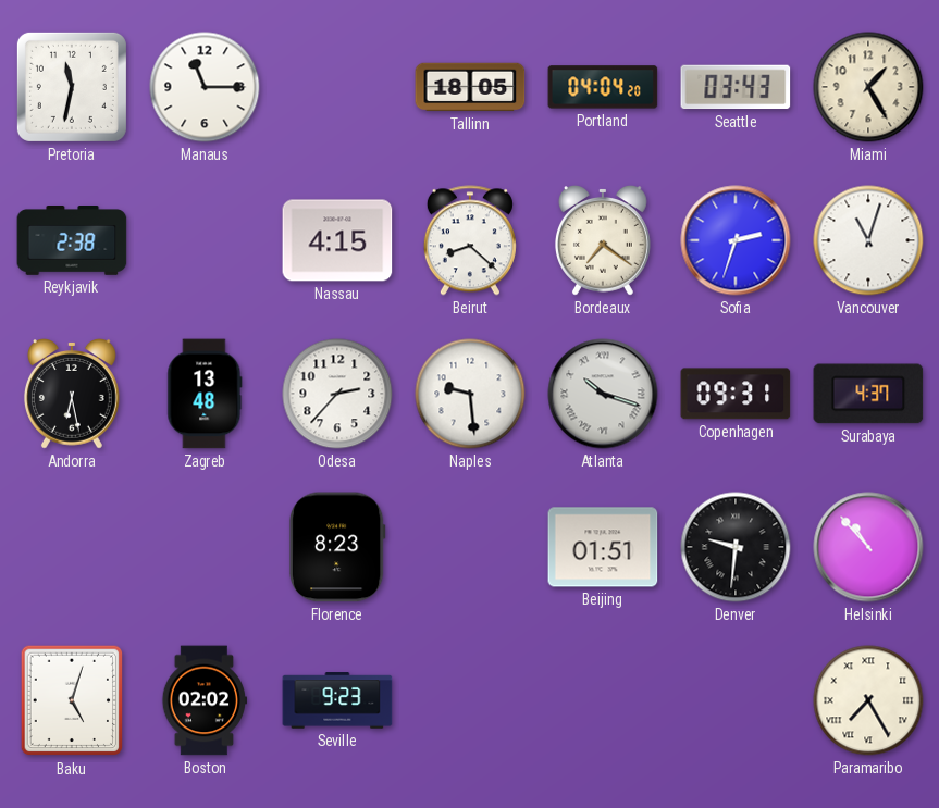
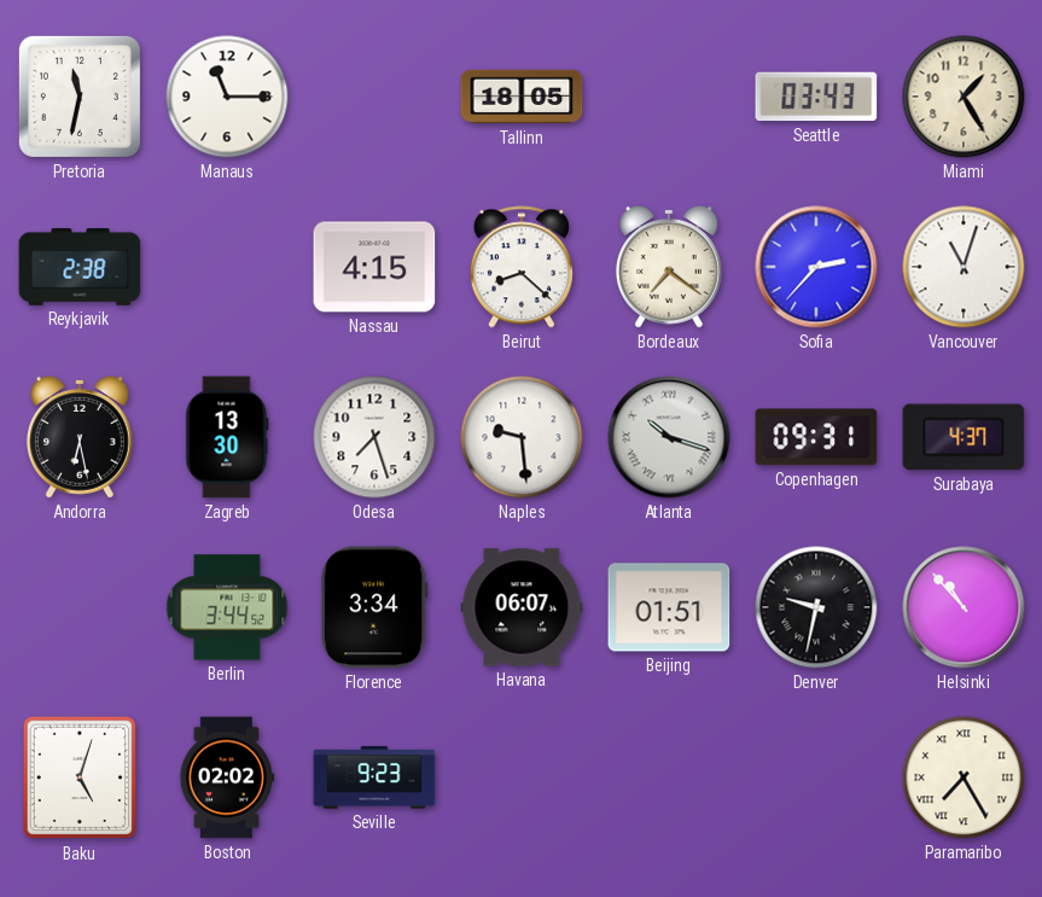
Portland: 04:04 -> none (603, 87)
Sofia: 2:33 -> 2:37 (816, 267)
Zagreb: 13:48 -> 13:30 (227, 437)
Odesa: 2:37 -> 7:27 (374, 437)
Berlin: none -> 3:44 (227, 607)
Florence: 8:23 -> 3:34 (374, 607)
Havana: none -> 06:07 (522, 607)
Denver: 9:31 -> 9:32 (816, 607)
